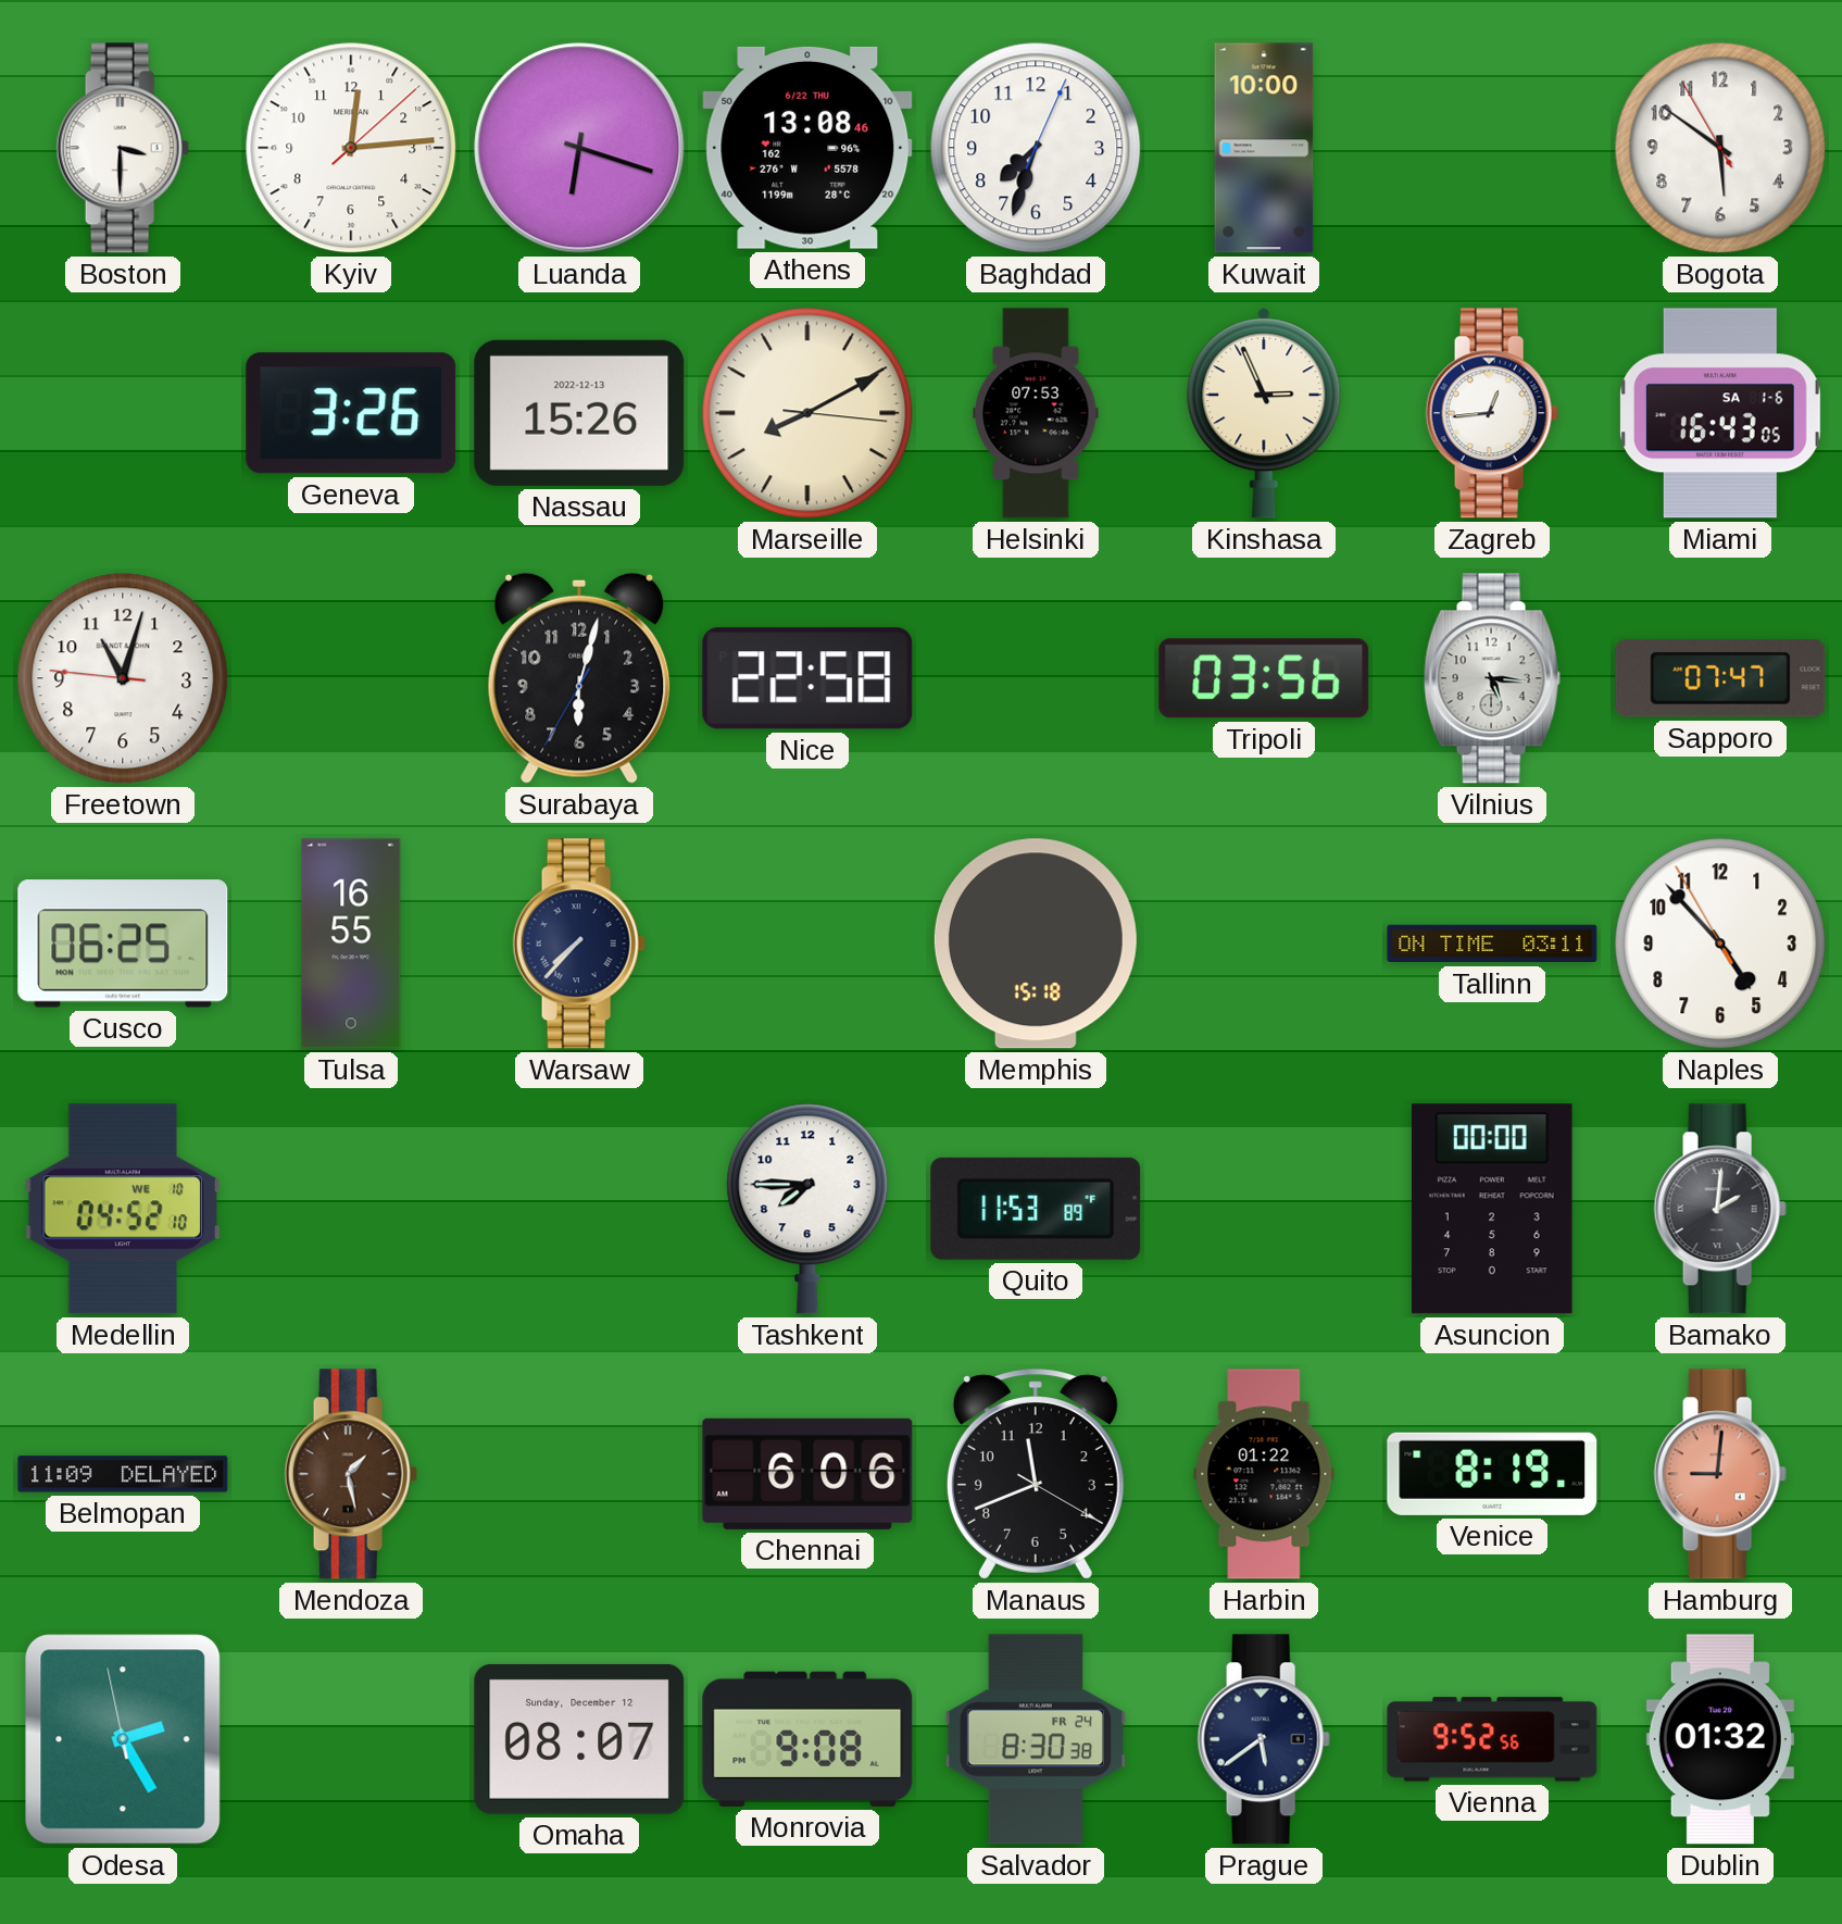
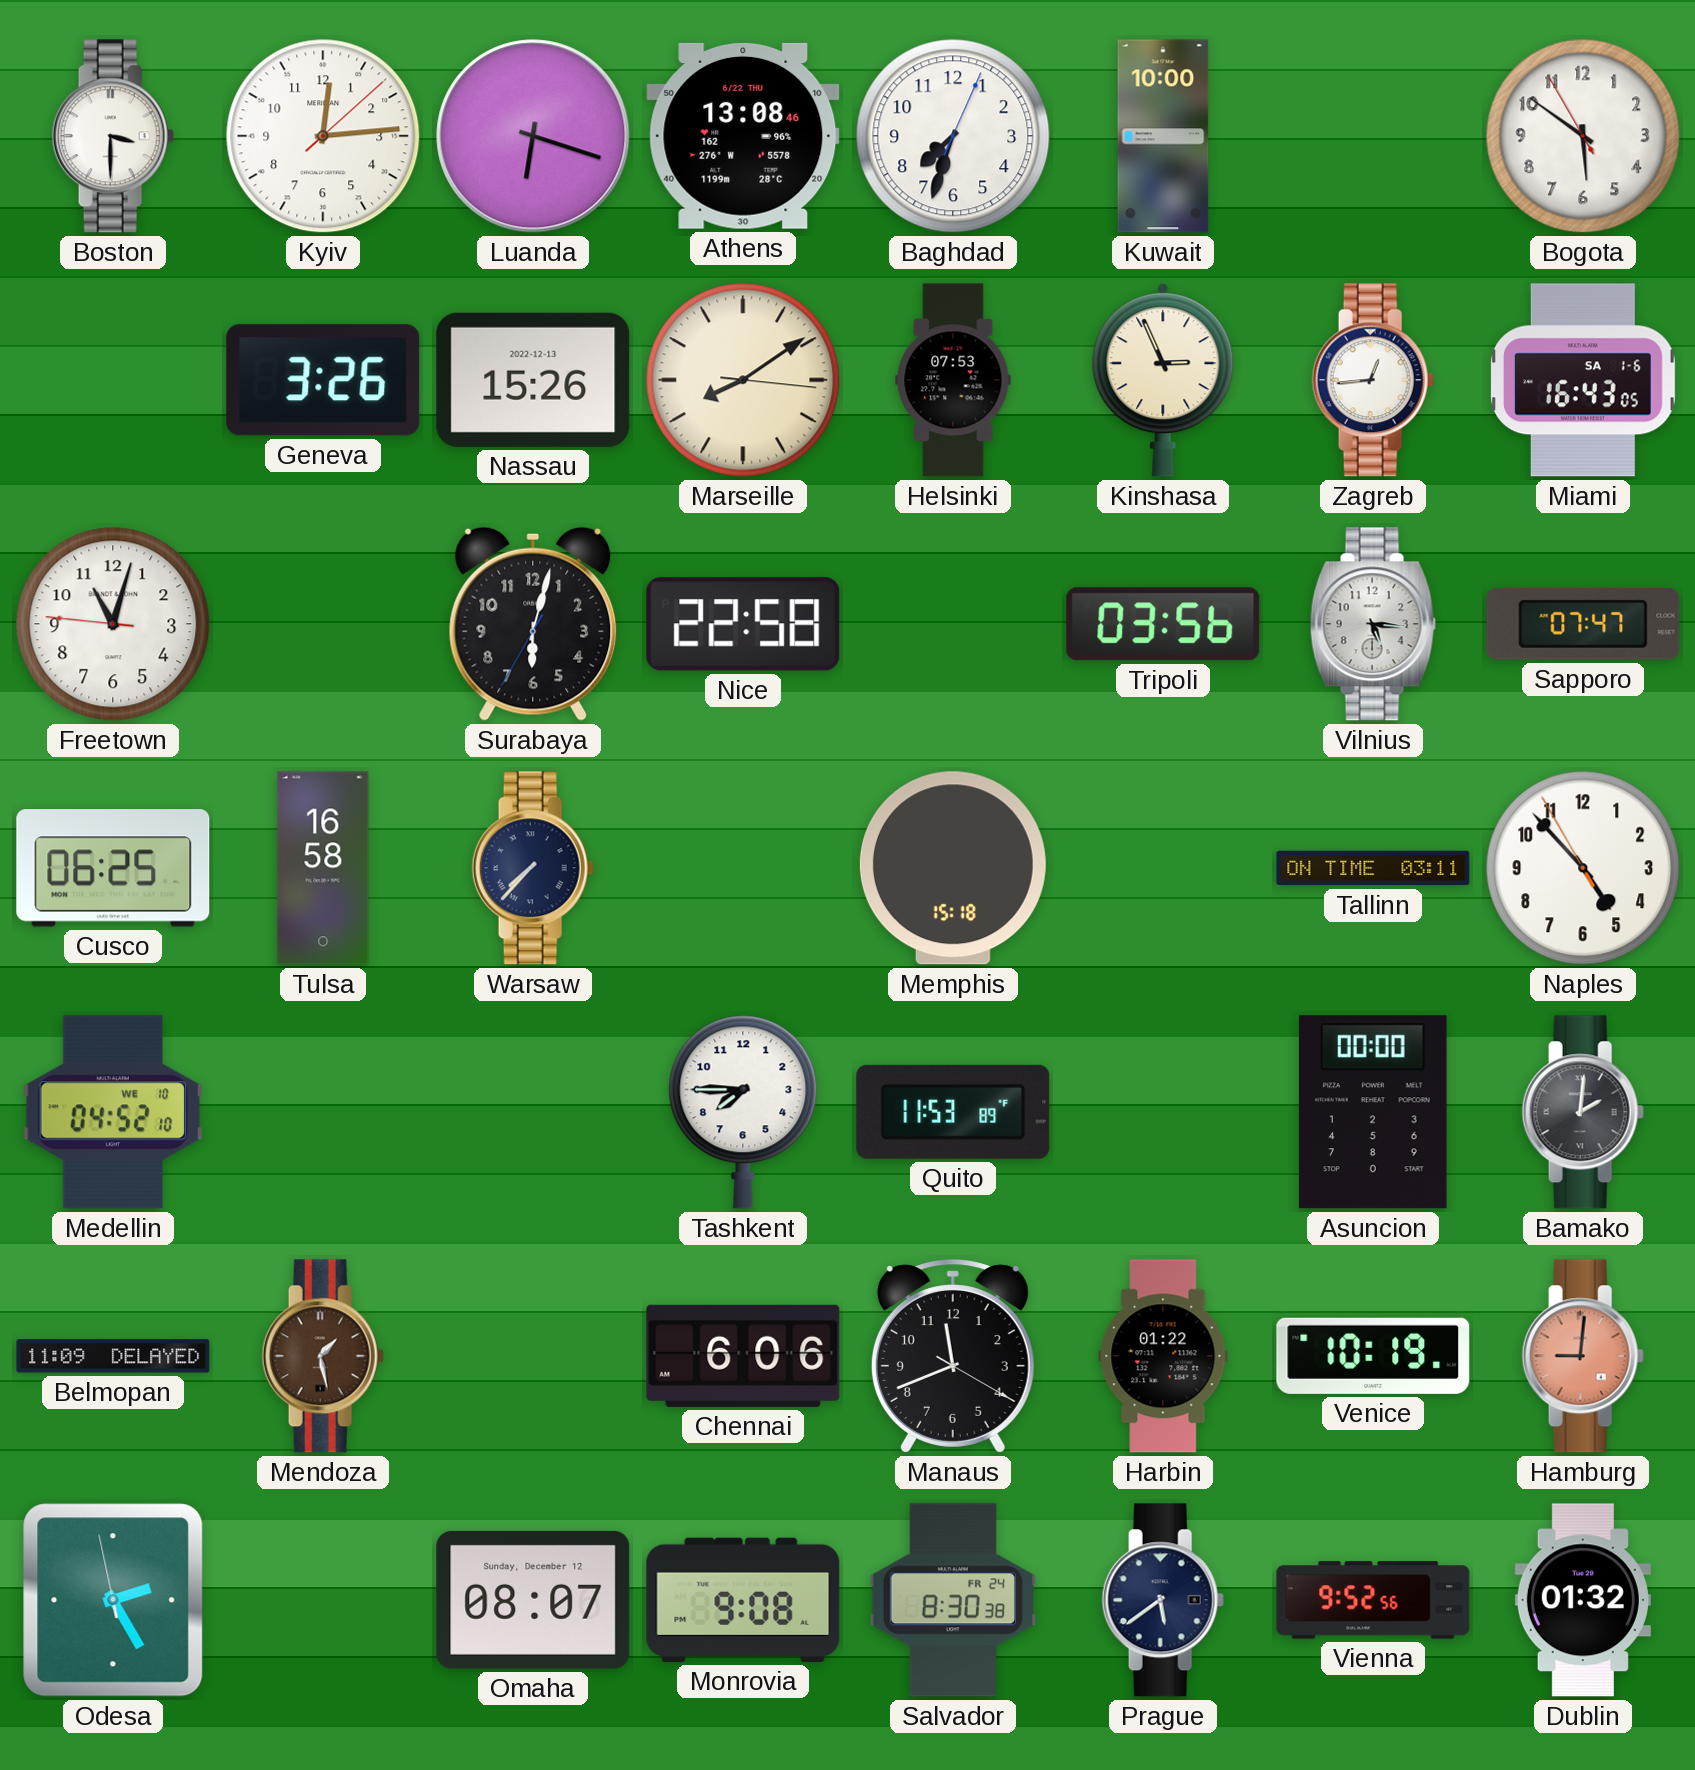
Marseille: 8:10 -> 8:09 (743, 380)
Tulsa: 16:55 -> 16:58 (323, 868)
Venice: 8:19 -> 10:19 (1373, 1356)
